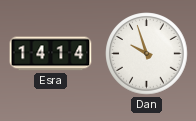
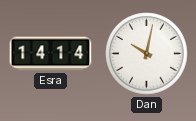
Dan: 9:57 -> 10:02 (147, 54)
